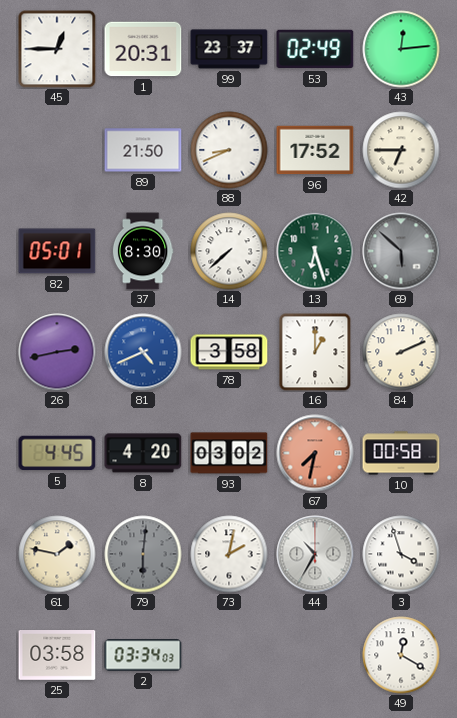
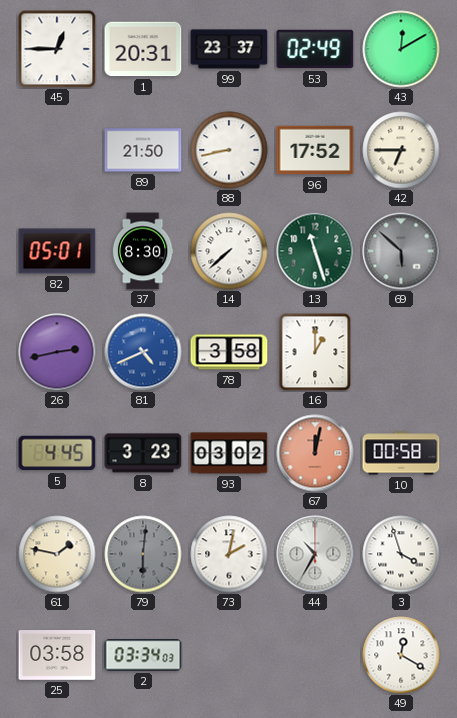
43: 12:14 -> 12:10 (401, 49)
88: 8:41 -> 8:43 (229, 150)
13: 6:27 -> 11:27 (315, 251)
84: 2:11 -> none (401, 352)
8: 4:20 -> 3:23 (143, 453)
67: 7:32 -> 12:02 (315, 453)
